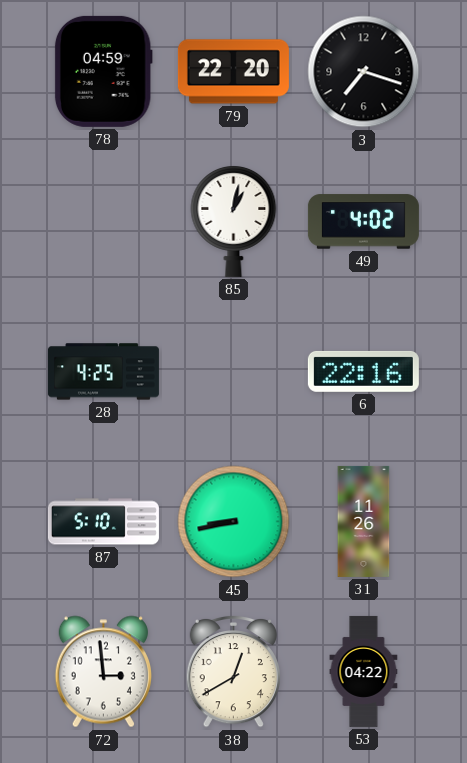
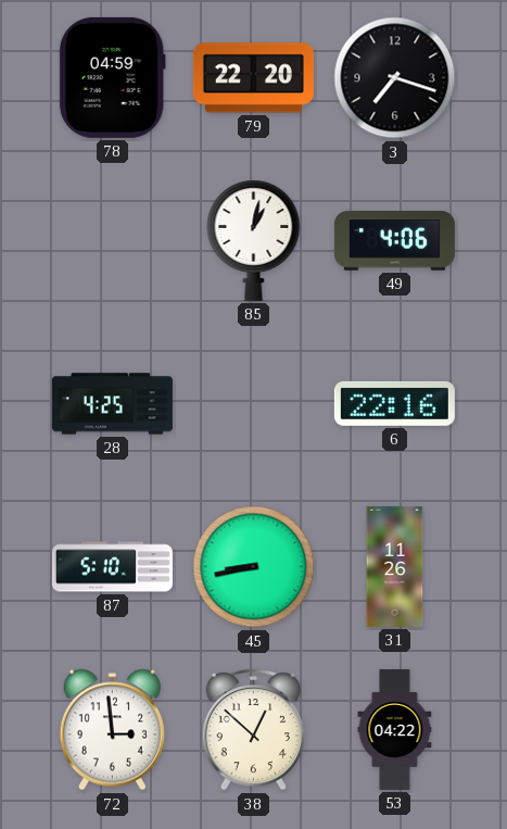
49: 4:02 -> 4:06 (394, 241)
38: 12:40 -> 12:52 (253, 729)
